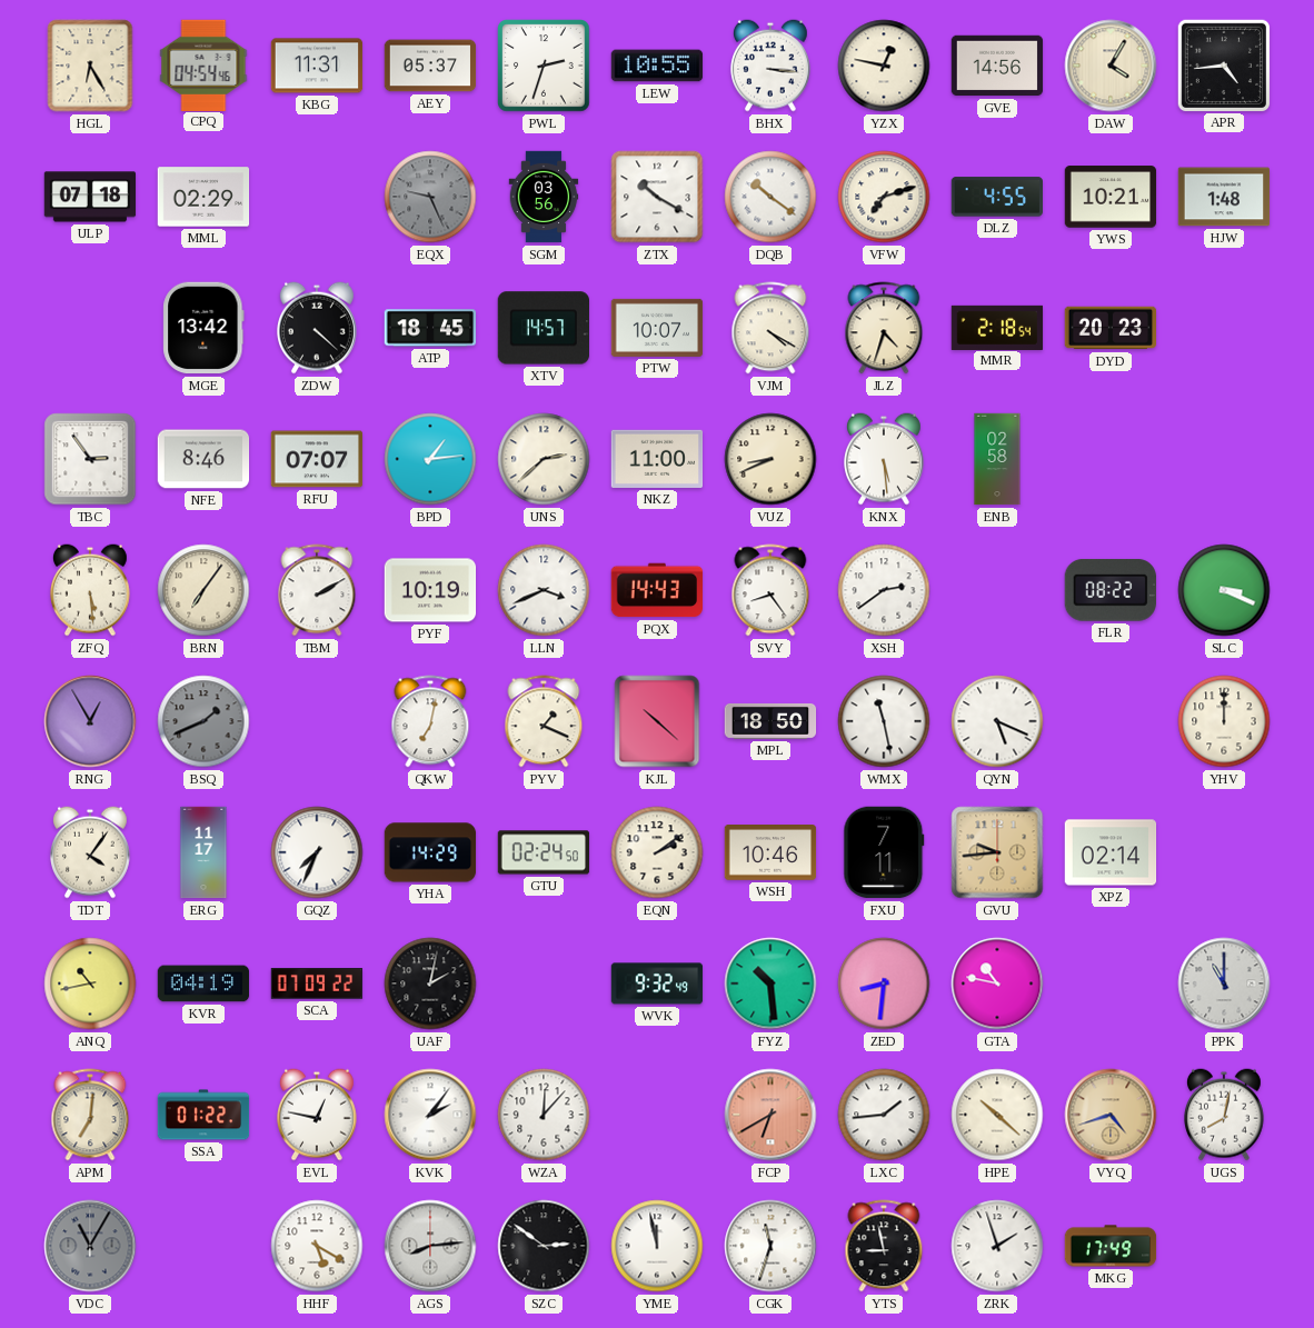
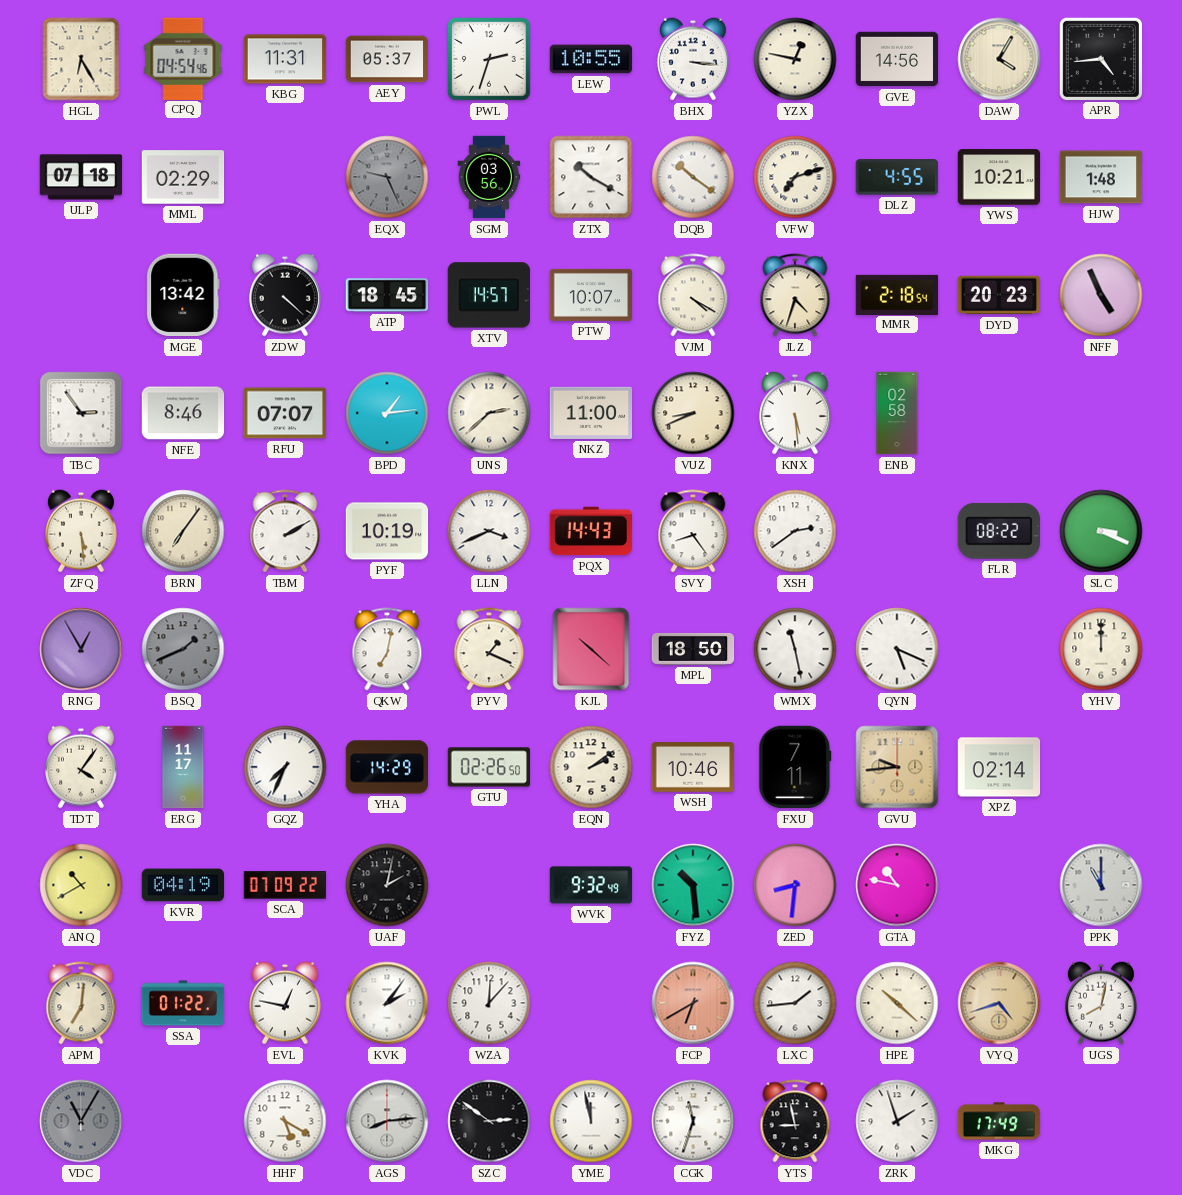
NFF: none -> 4:56 (1101, 295)
GTU: 02:24 -> 02:26 (489, 767)
ANQ: 10:43 -> 10:40 (81, 885)
